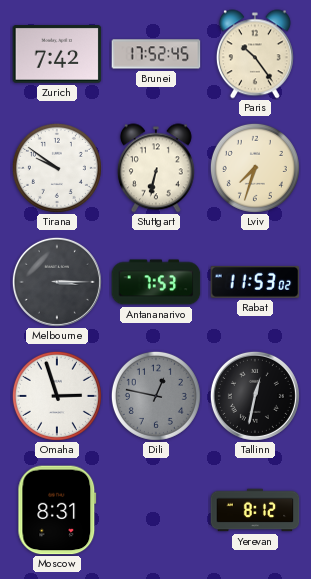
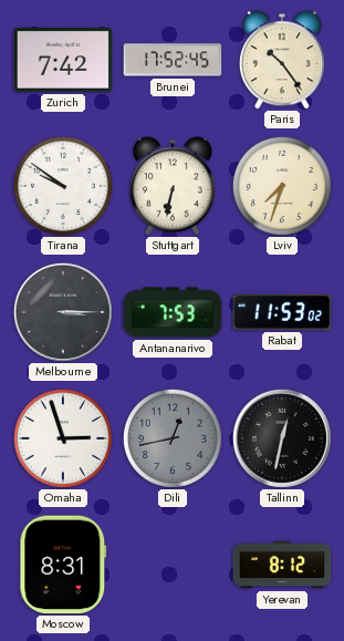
Dili: 12:47 -> 12:43 (173, 438)
